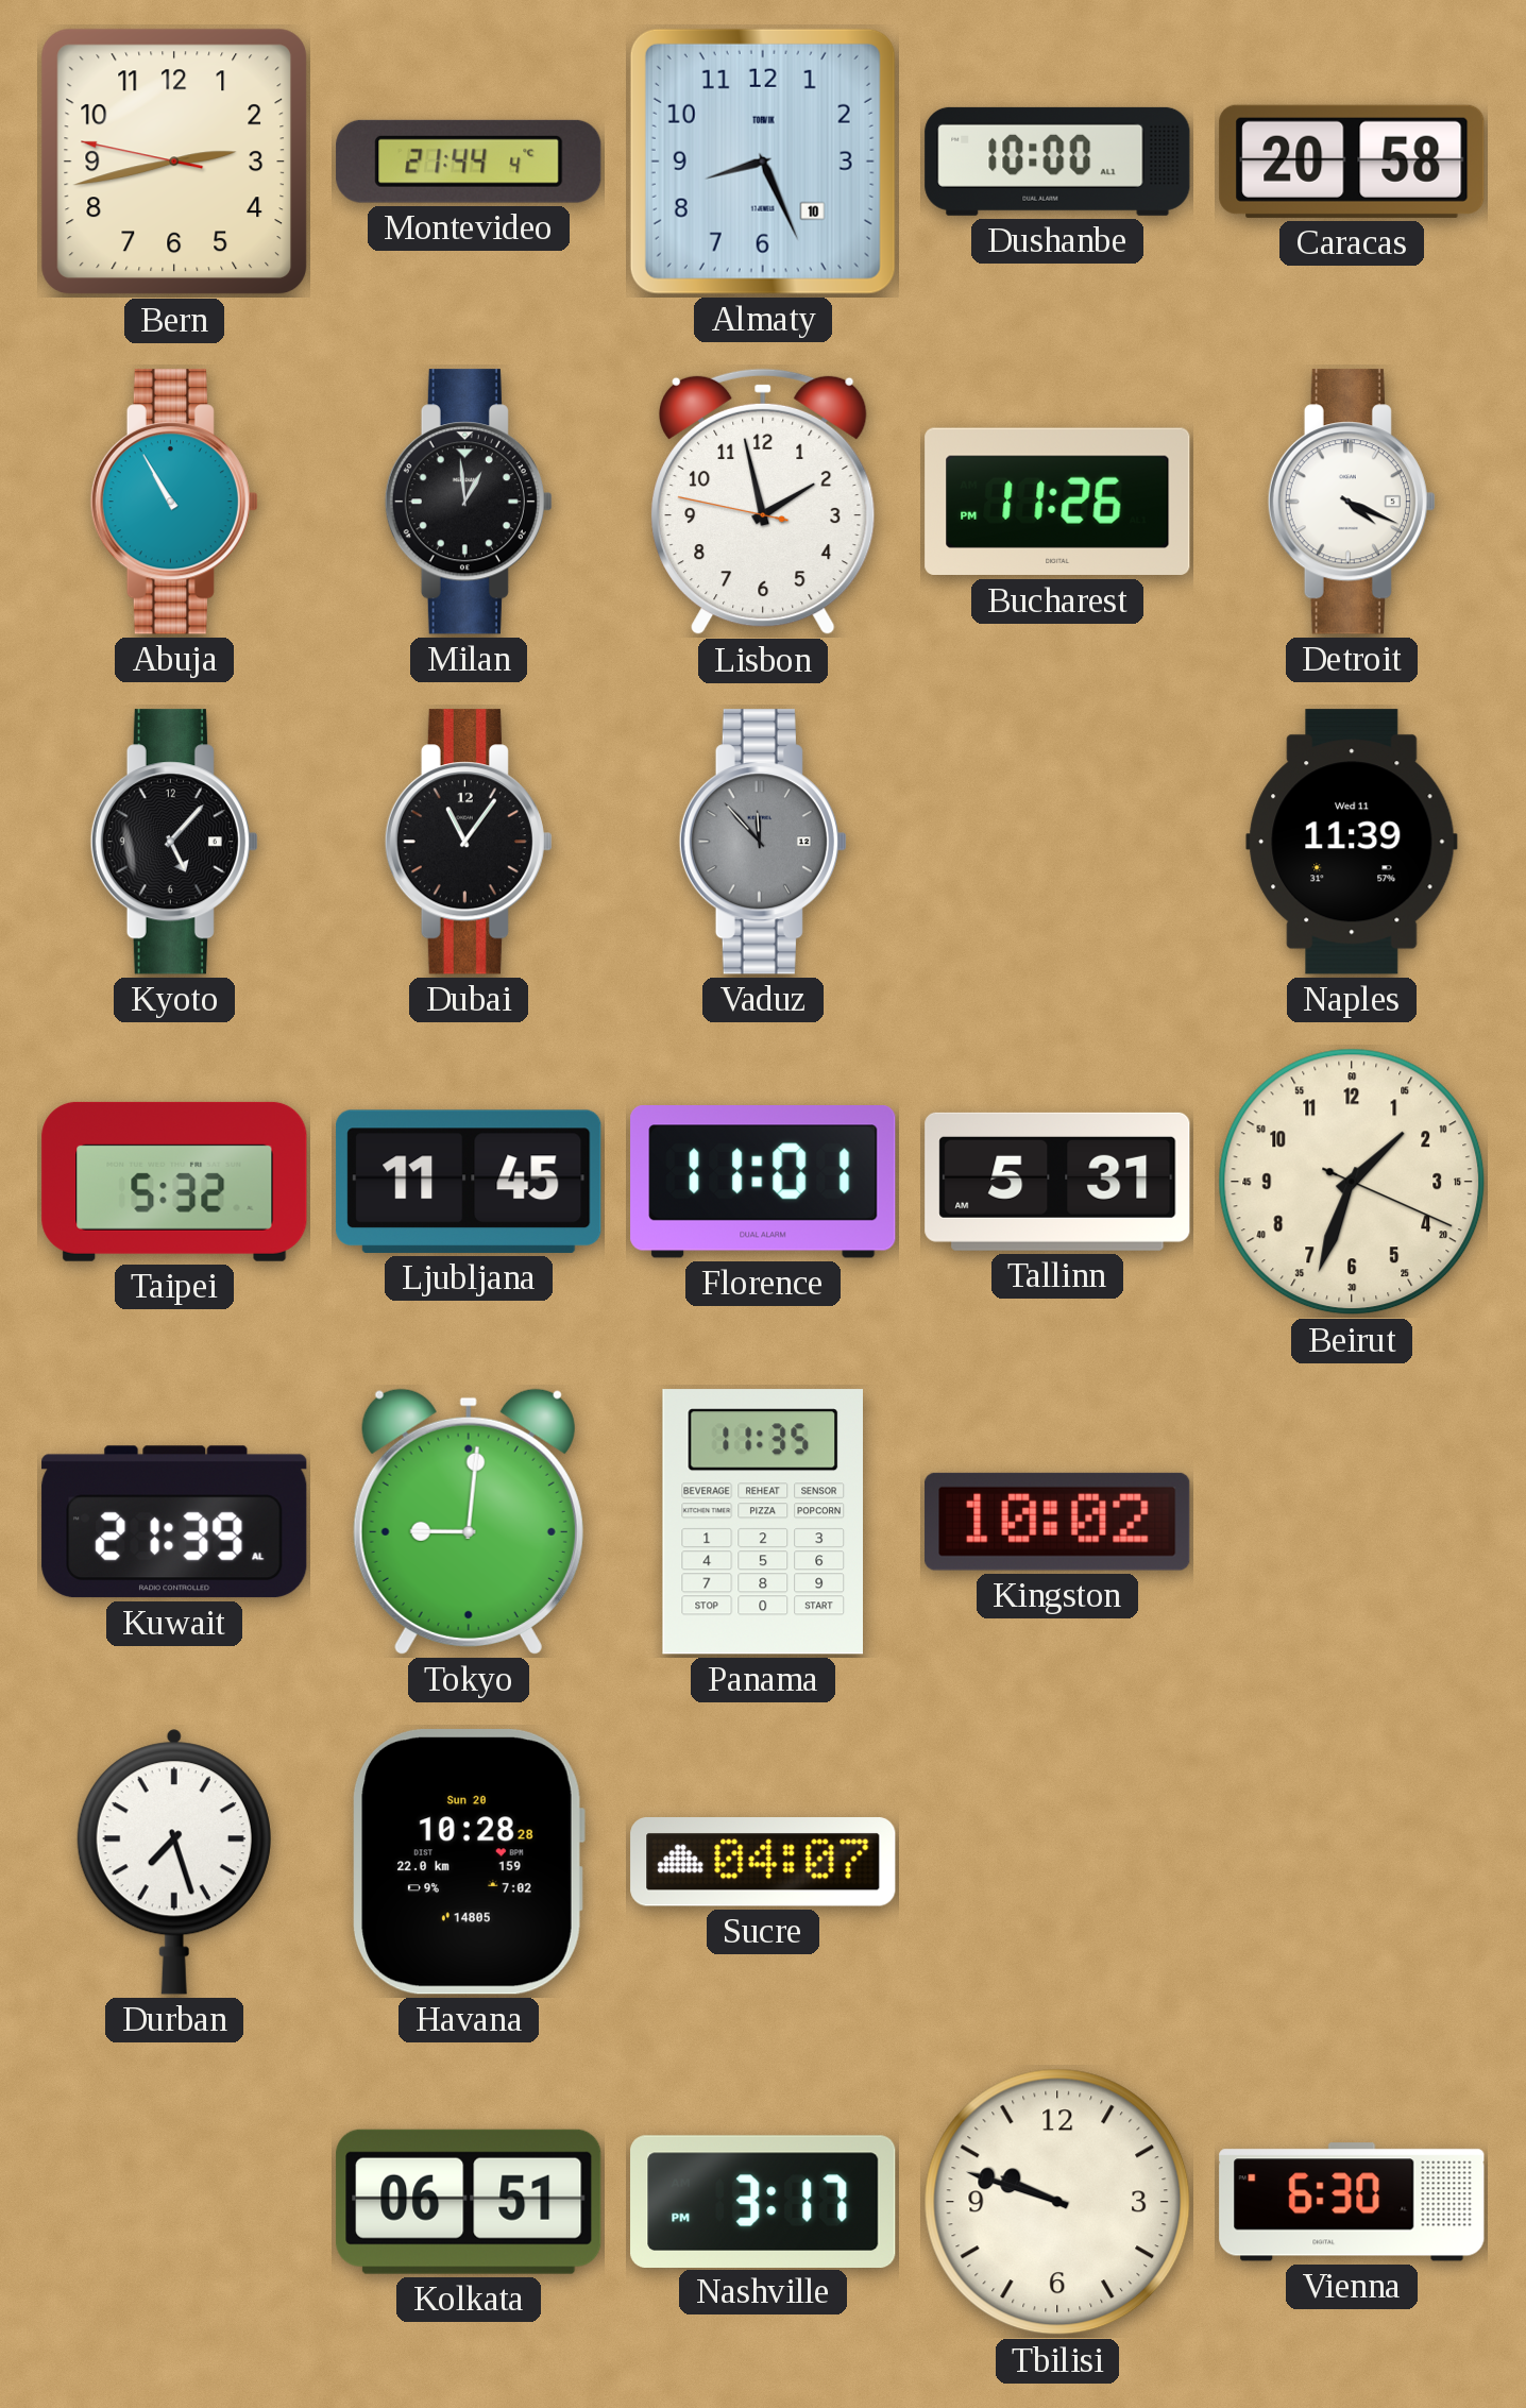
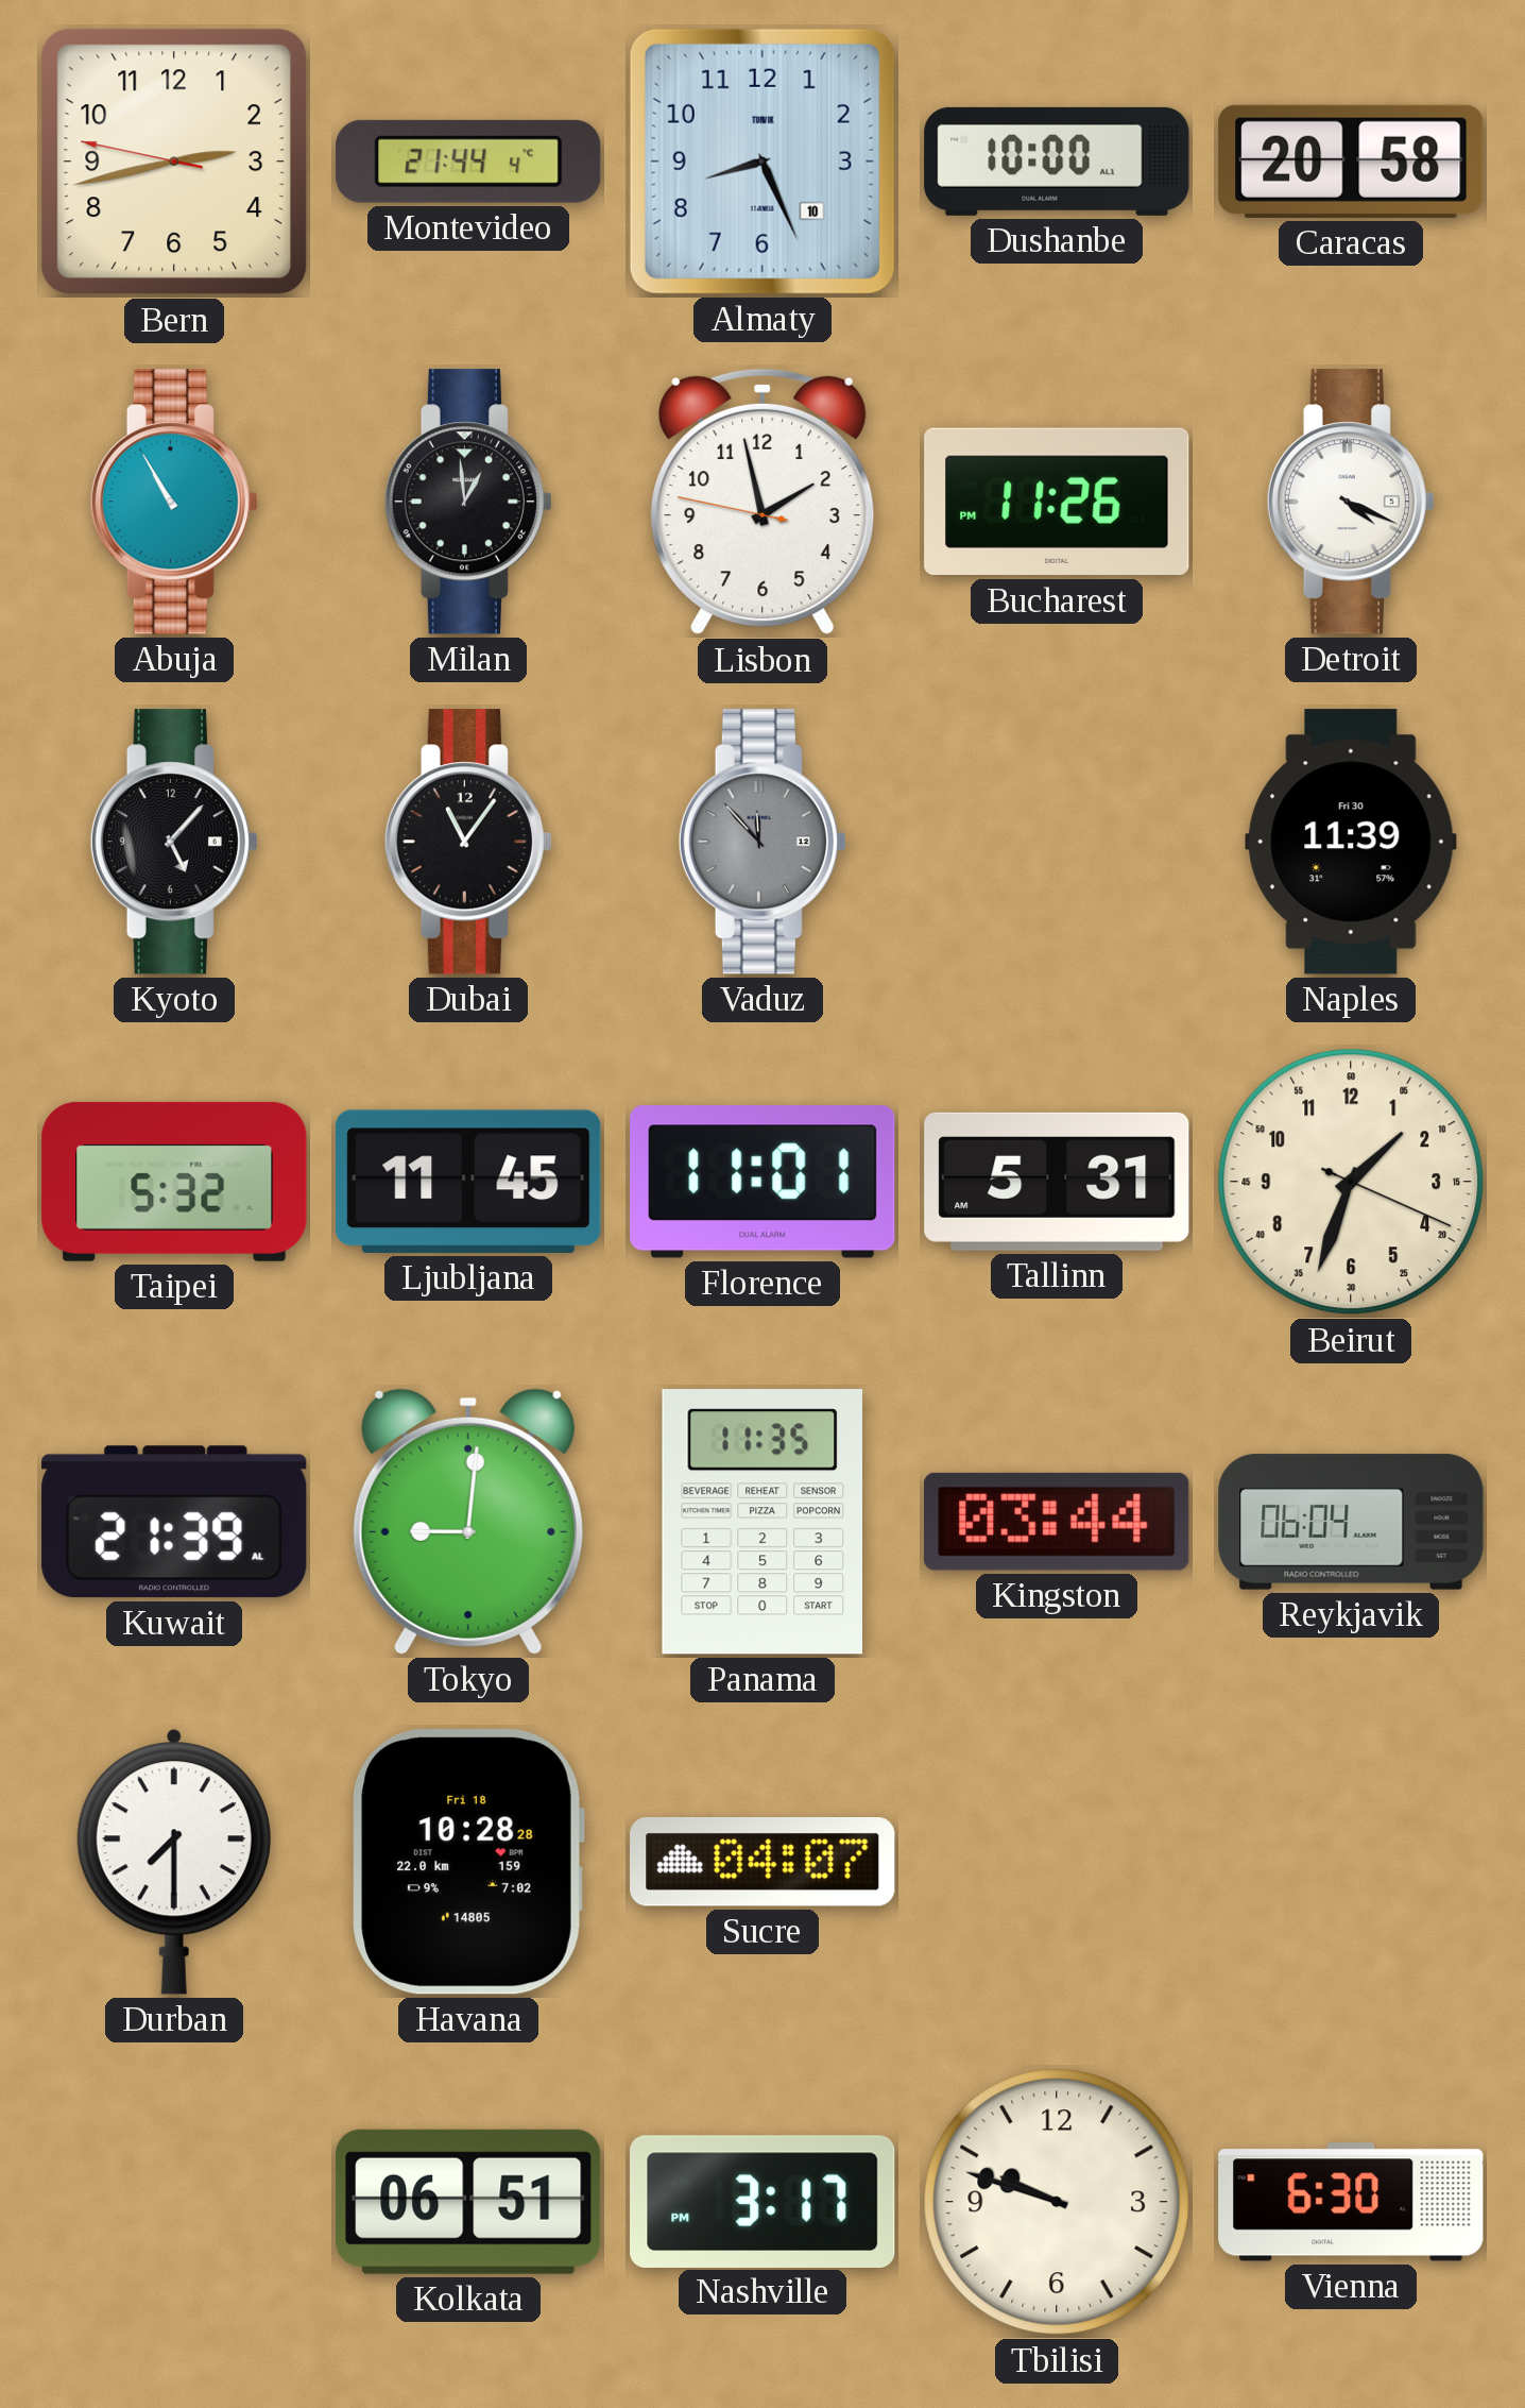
Naples date: Wed 11 -> Fri 30 (1351, 842)
Kingston: 10:02 -> 03:44 (1057, 1522)
Reykjavik: none -> 06:04 (1351, 1522)
Durban: 7:27 -> 7:30 (174, 1862)
Havana date: Sun 20 -> Fri 18 (468, 1863)
